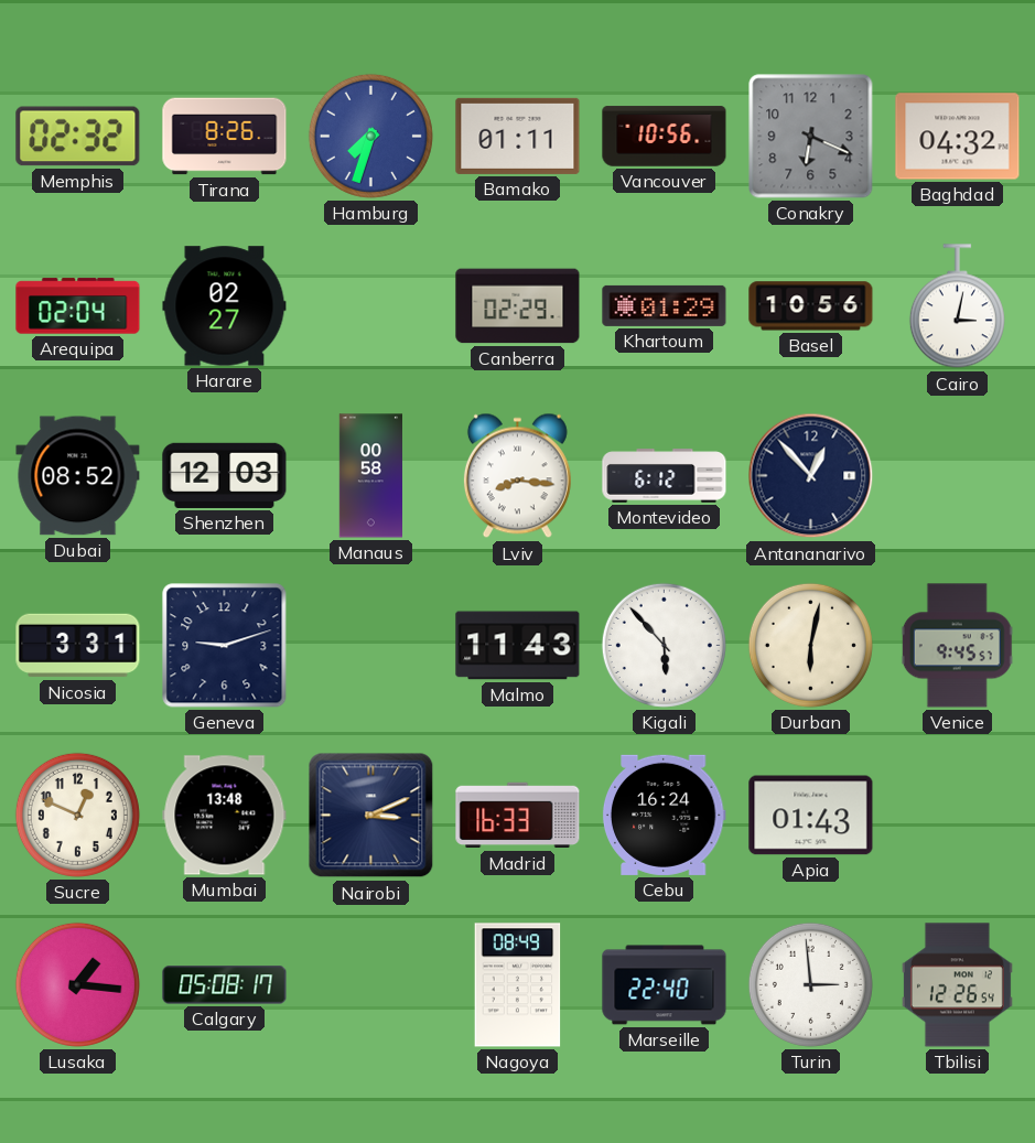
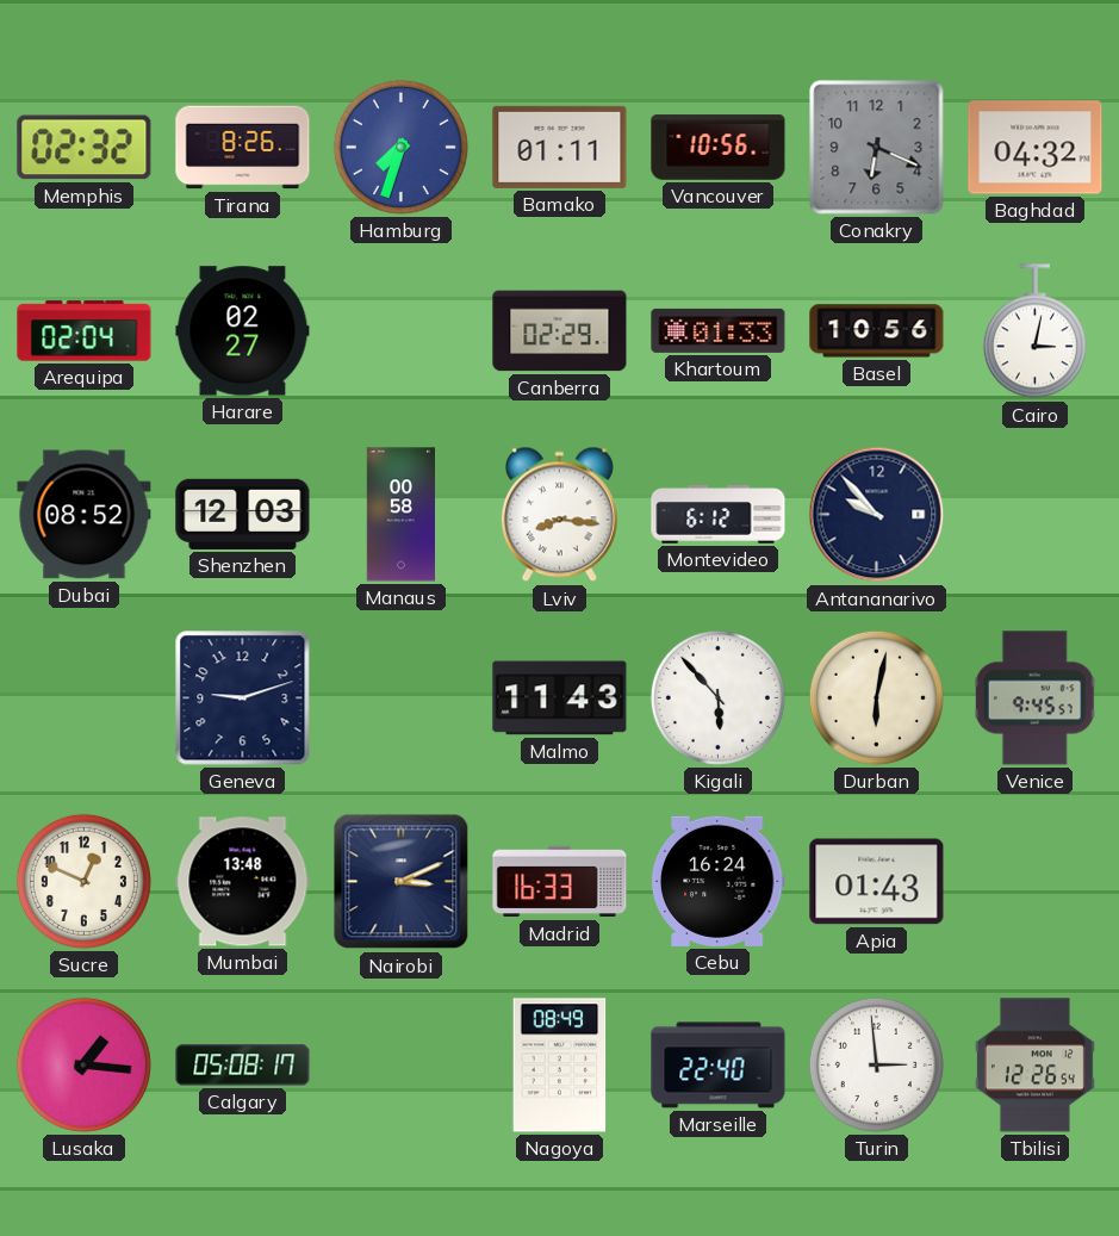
Khartoum: 01:29 -> 01:33 (719, 330)
Antananarivo: 12:53 -> 9:53 (877, 515)
Nicosia: 3:31 -> none (78, 646)
